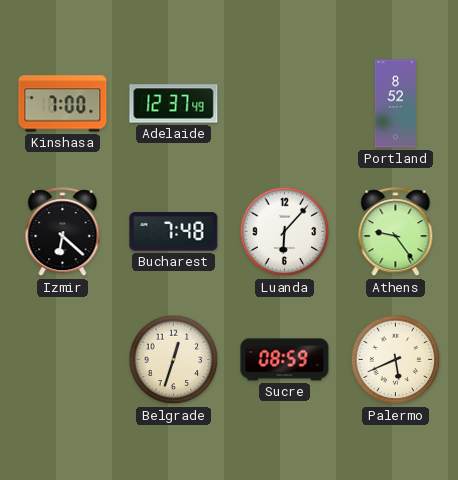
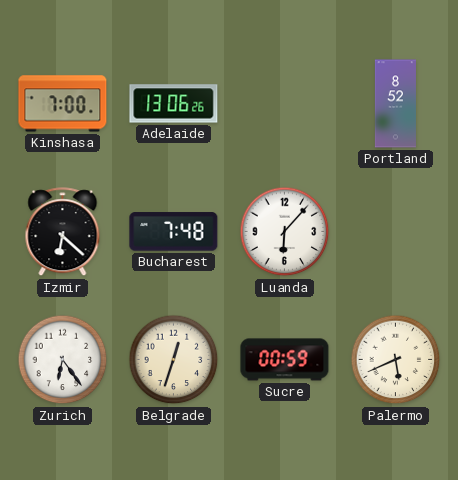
Adelaide: 12:37 -> 13:06 (174, 104)
Athens: 9:24 -> none (396, 232)
Zurich: none -> 6:24 (63, 360)
Sucre: 08:59 -> 00:59 (285, 360)
